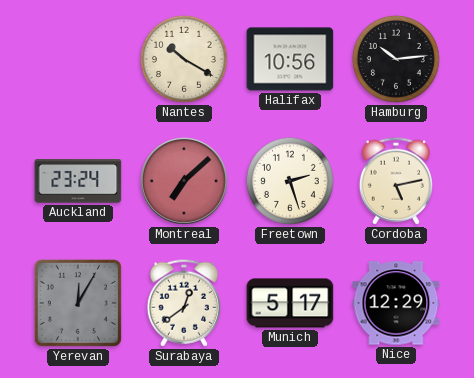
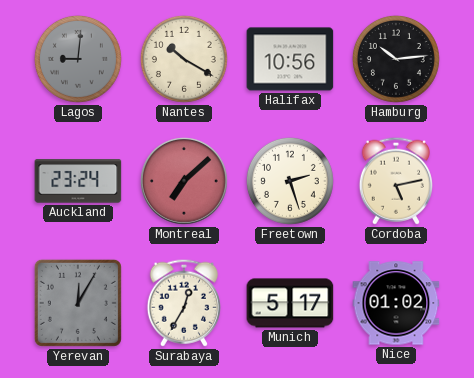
Lagos: none -> 9:01 (78, 59)
Surabaya: 12:39 -> 12:35 (184, 303)
Nice: 12:29 -> 01:02 (396, 303)
